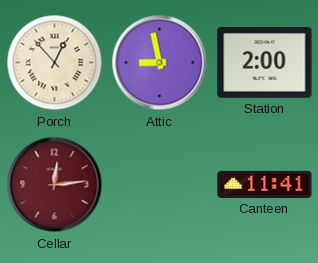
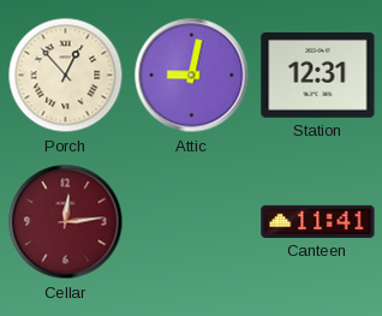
Attic: 8:58 -> 9:02 (192, 76)
Station: 2:00 -> 12:31 (318, 74)
